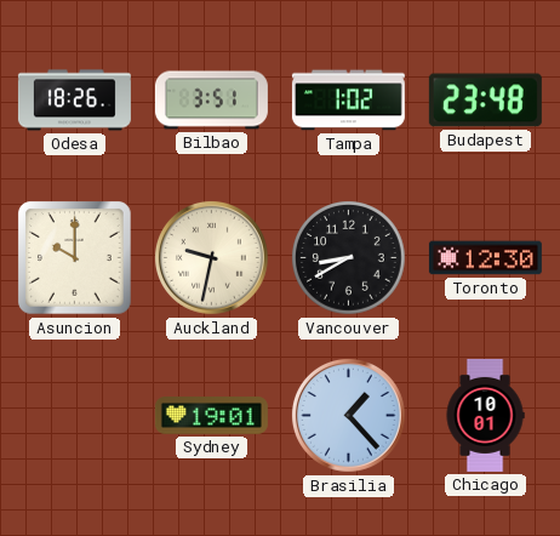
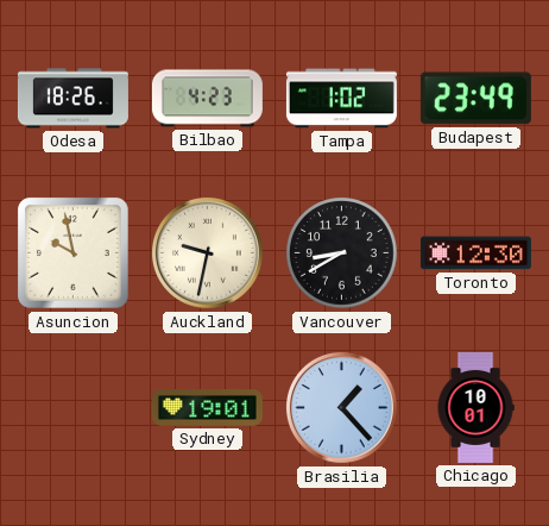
Bilbao: 3:51 -> 4:23 (207, 99)
Budapest: 23:48 -> 23:49 (475, 99)
Asuncion: 10:00 -> 9:58 (74, 253)
